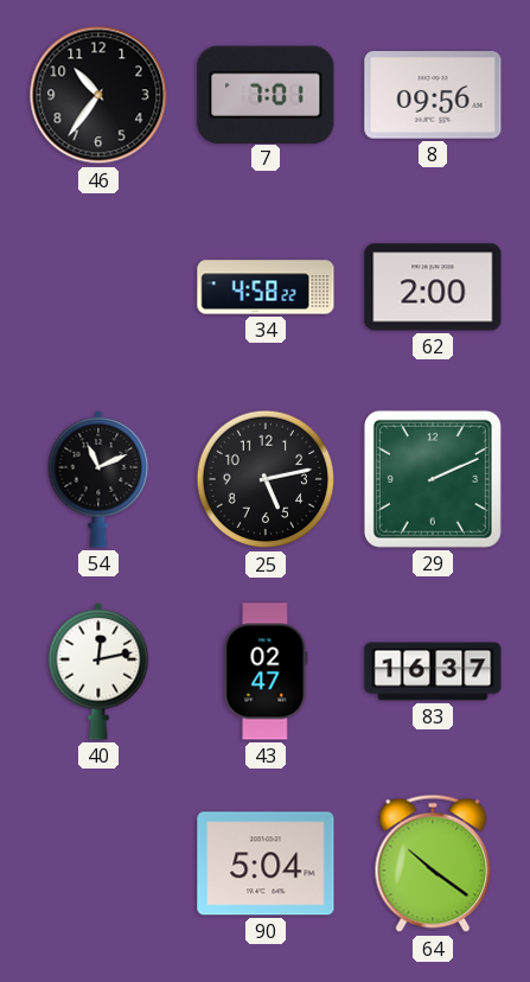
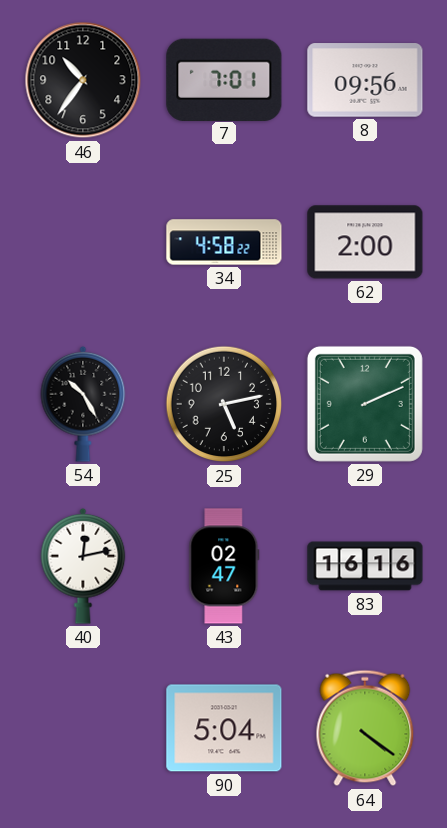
54: 11:11 -> 10:25 (83, 404)
83: 16:37 -> 16:16 (365, 566)
64: 10:21 -> 4:21 (365, 728)
